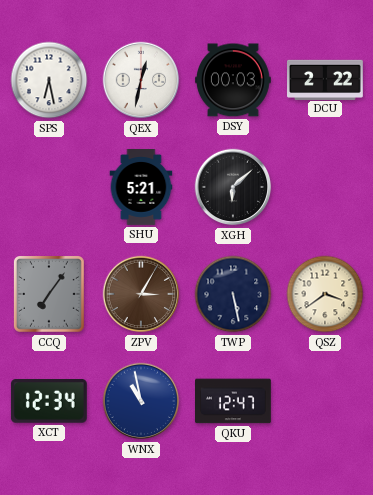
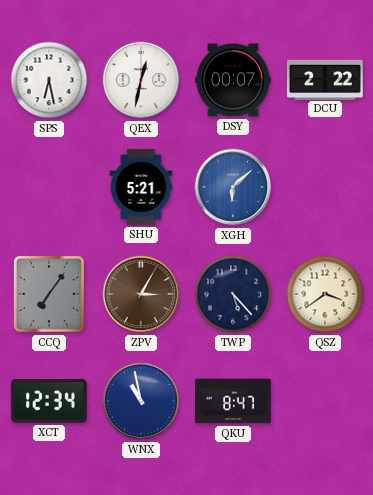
DSY: 00:03 -> 00:07 (233, 80)
XGH dial: black -> blue (233, 187)
TWP: 5:28 -> 5:23 (233, 294)
QKU: 12:47 -> 8:47 (234, 401)
